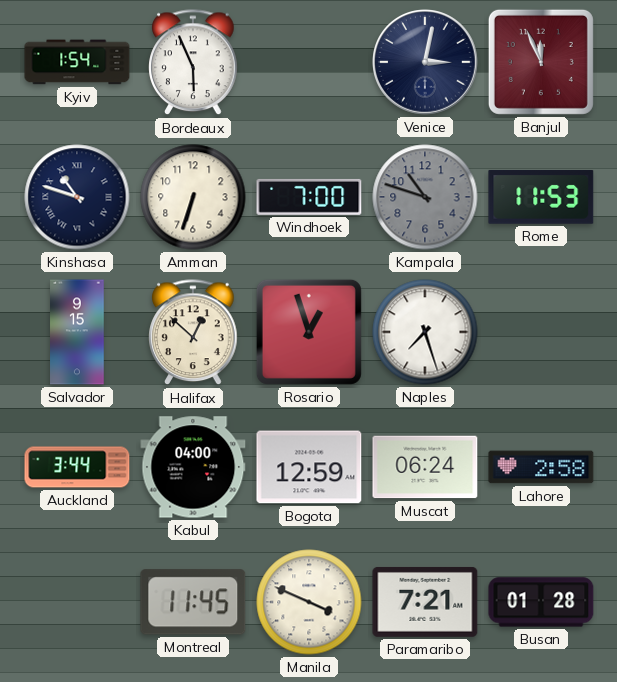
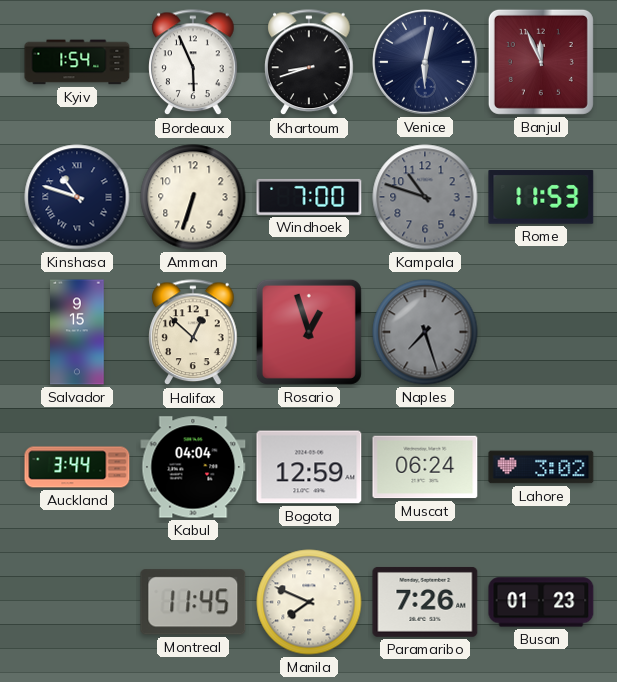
Khartoum: none -> 8:42 (309, 63)
Venice: 3:02 -> 6:02 (425, 62)
Naples dial: white -> grey (425, 332)
Kabul: 04:00 -> 04:04 (193, 467)
Lahore: 2:58 -> 3:02 (541, 467)
Manila: 3:49 -> 7:49 (309, 602)
Paramaribo: 7:21 -> 7:26 (425, 602)
Busan: 01:28 -> 01:23 (541, 602)
